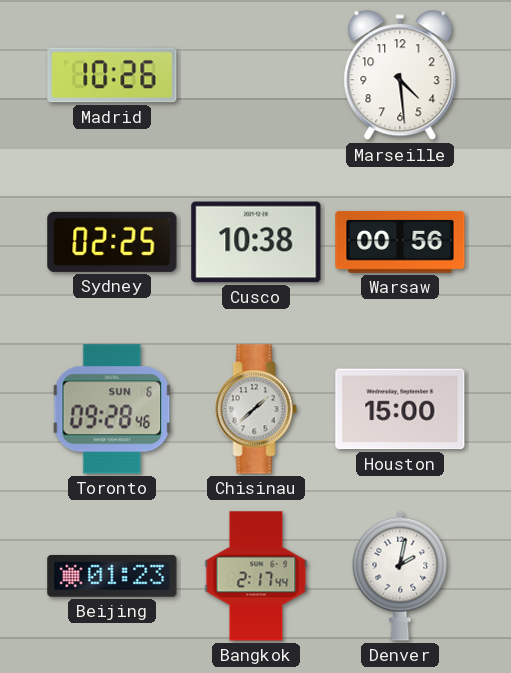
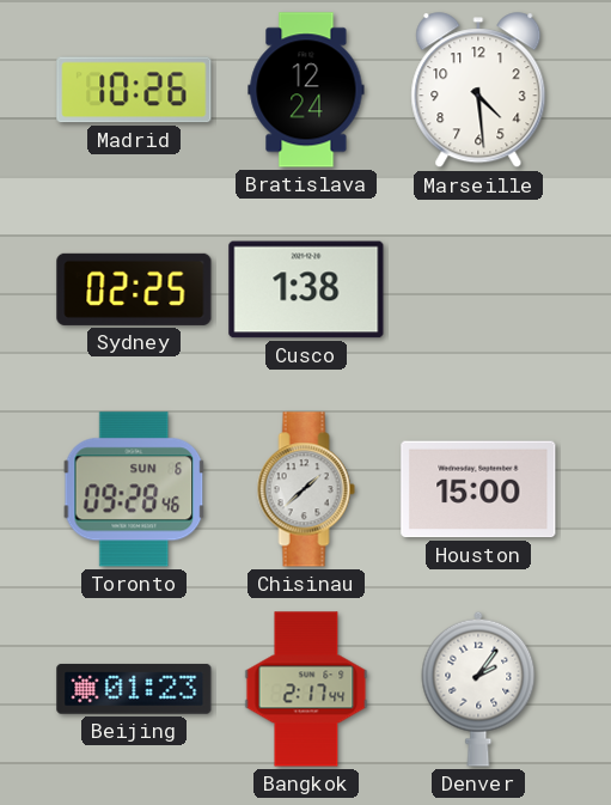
Bratislava: none -> 12:24 (306, 90)
Cusco: 10:38 -> 1:38 (306, 289)
Warsaw: 00:56 -> none (400, 242)
Denver: 2:02 -> 2:06 (478, 689)
